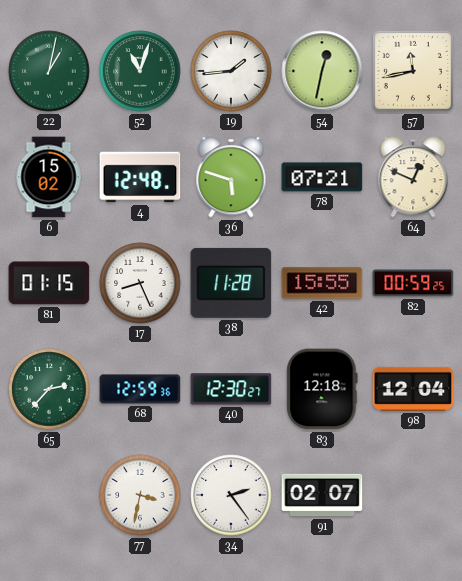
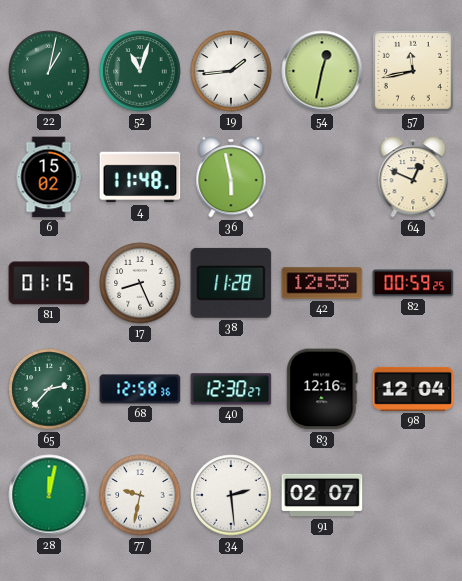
4: 12:48 -> 11:48 (140, 177)
36: 5:48 -> 5:58 (231, 177)
78: 07:21 -> none (322, 177)
42: 15:55 -> 12:55 (322, 283)
68: 12:59 -> 12:58 (140, 389)
83: 12:18 -> 12:16 (322, 389)
28: none -> 12:02 (49, 495)
77: 3:32 -> 9:32 (140, 495)
34: 2:24 -> 2:29 (231, 495)
